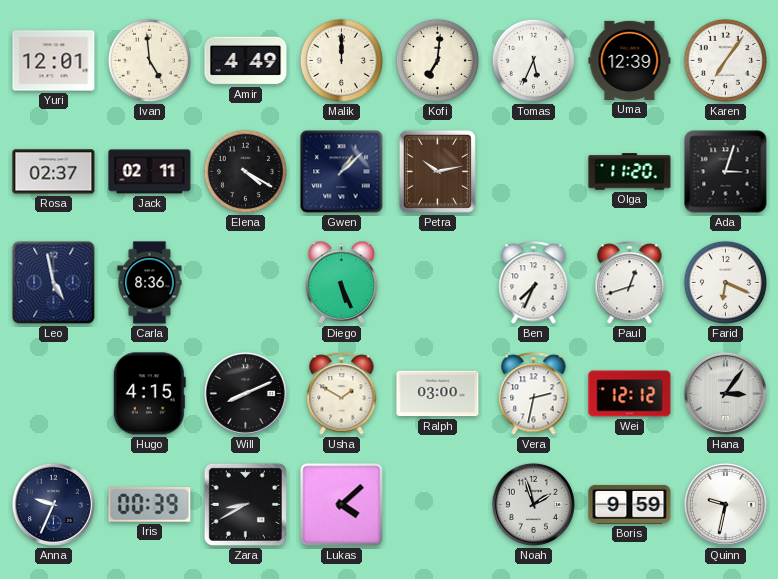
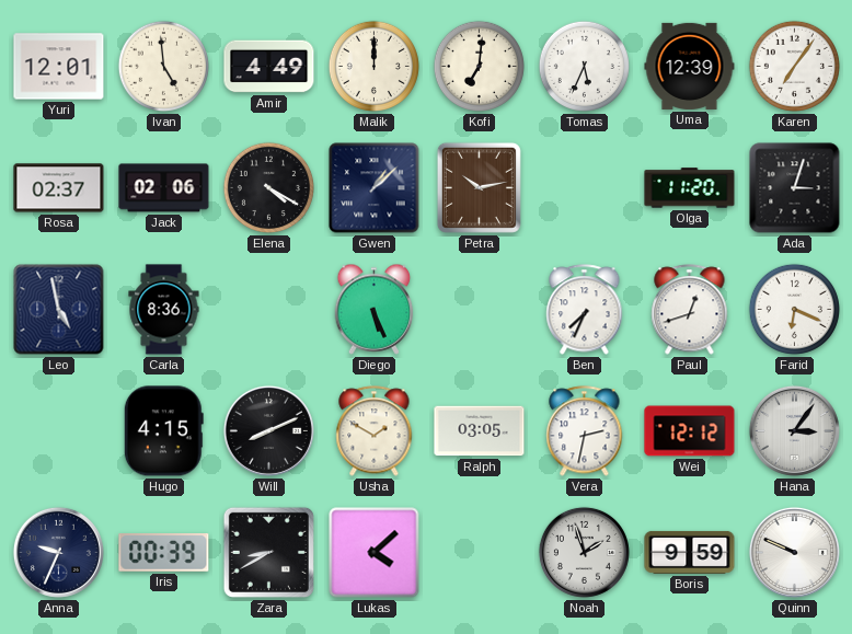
Jack: 02:11 -> 02:06 (164, 188)
Ralph: 03:00 -> 03:05 (480, 431)
Quinn: 9:32 -> 9:49 (794, 552)
